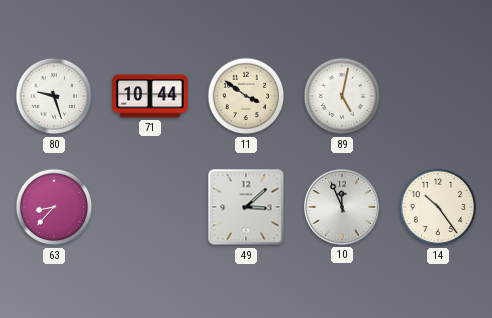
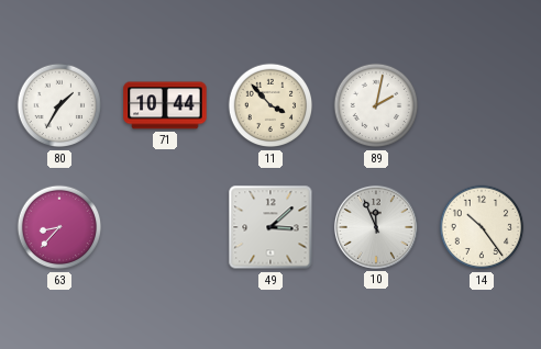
80: 9:27 -> 1:35 (59, 105)
11: 3:51 -> 3:53 (270, 105)
89: 5:02 -> 2:02 (376, 105)
